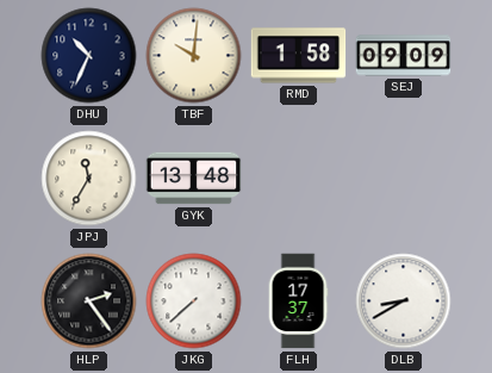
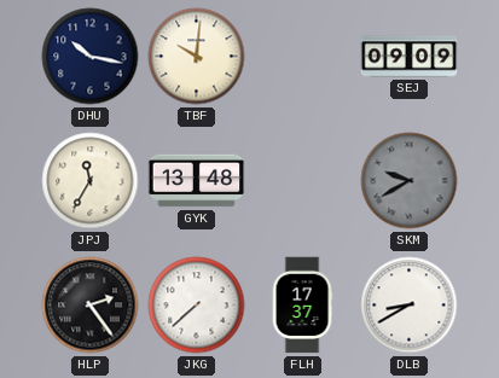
DHU: 10:34 -> 10:17 (91, 57)
RMD: 1:58 -> none (299, 56)
SKM: none -> 9:40 (410, 181)
